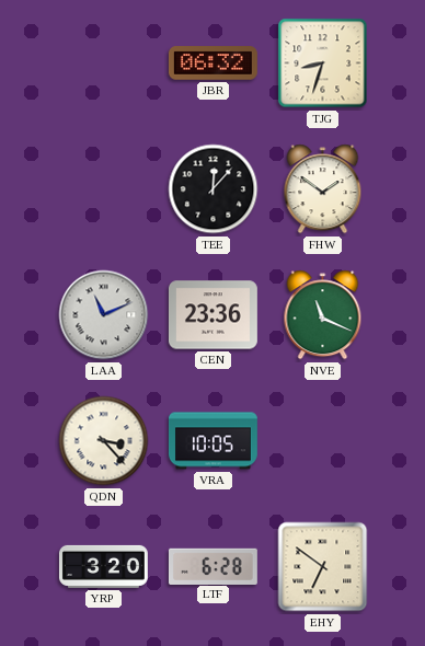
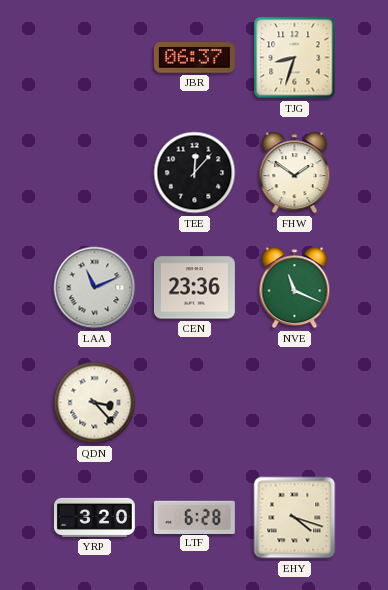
JBR: 06:32 -> 06:37 (194, 58)
VRA: 10:05 -> none (213, 441)
EHY: 6:51 -> 4:18 (295, 518)
